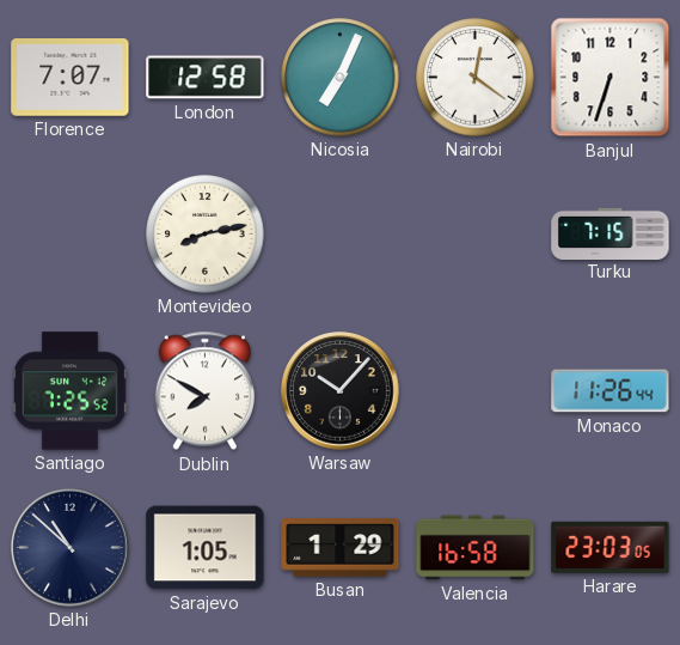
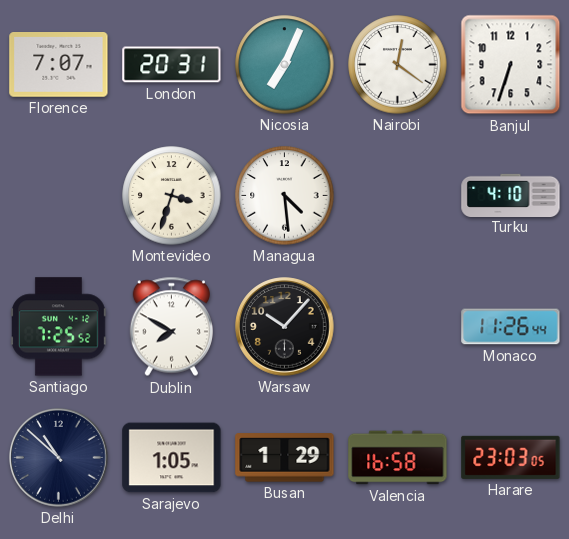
London: 12:58 -> 20:31 (172, 65)
Montevideo: 8:13 -> 3:33 (172, 196)
Managua: none -> 4:29 (285, 196)
Turku: 7:15 -> 4:10 (511, 195)
